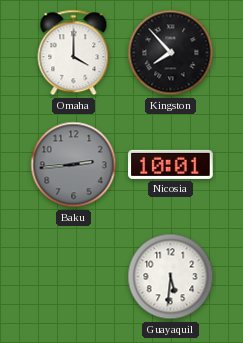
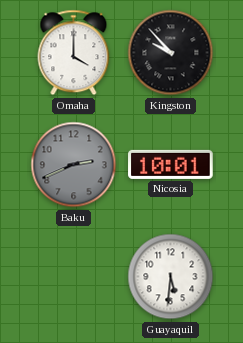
Kingston: 7:53 -> 9:53 (171, 53)
Baku: 2:44 -> 2:41 (74, 165)
